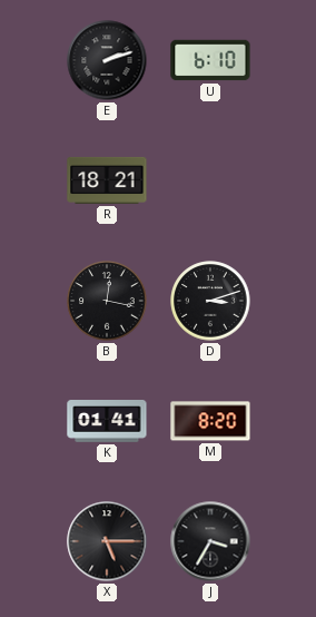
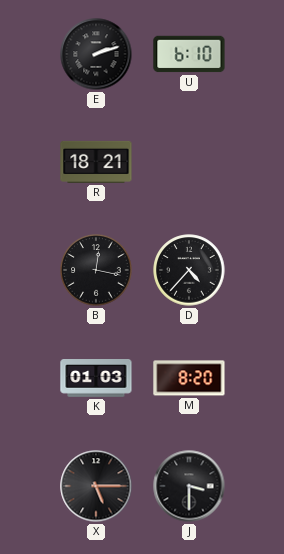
D: 3:12 -> 4:37 (189, 270)
K: 01:41 -> 01:03 (96, 379)
J: 3:35 -> 3:30 (189, 486)
